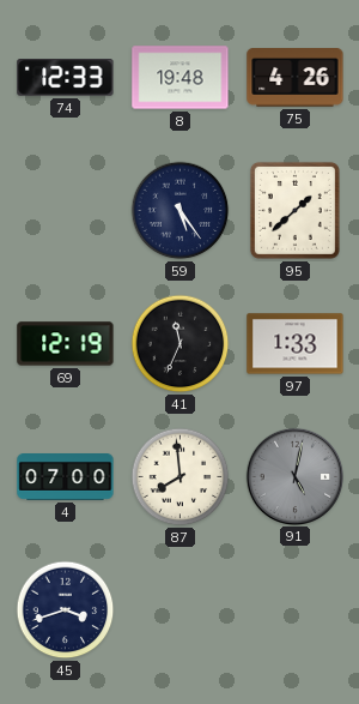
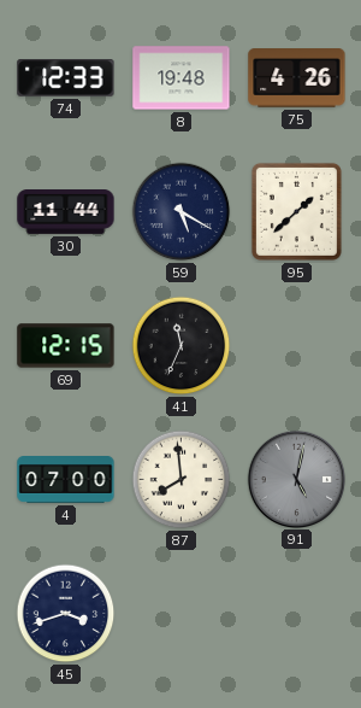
30: none -> 11:44 (66, 212)
59: 5:24 -> 5:20 (182, 212)
69: 12:19 -> 12:15 (66, 346)
97: 1:33 -> none (296, 344)
